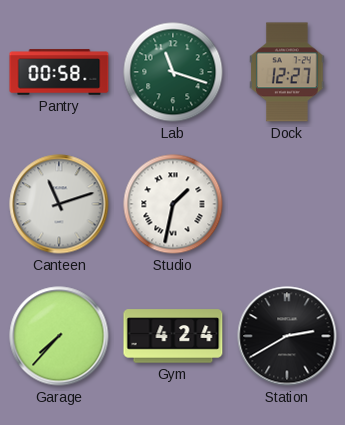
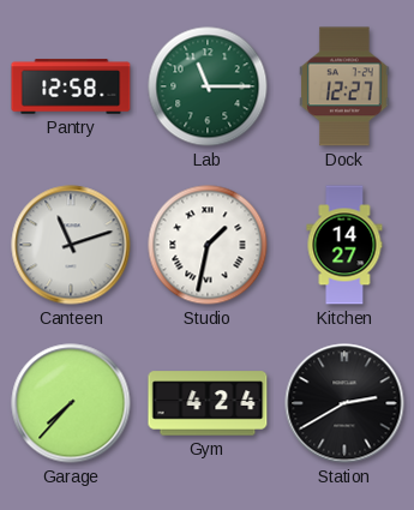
Pantry: 00:58 -> 12:58 (71, 86)
Lab: 11:18 -> 11:15 (208, 86)
Kitchen: none -> 14:27 (344, 245)
